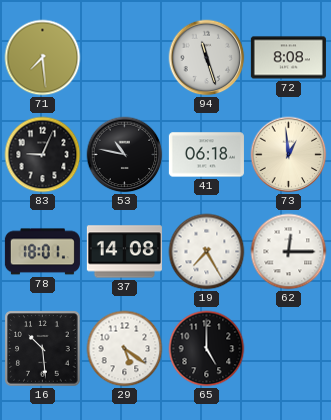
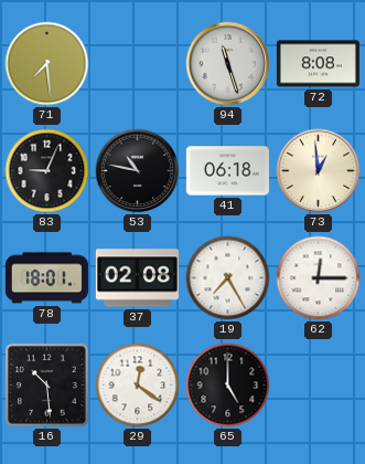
37: 14:08 -> 02:08 (137, 278)
29: 5:21 -> 12:21 (138, 386)
